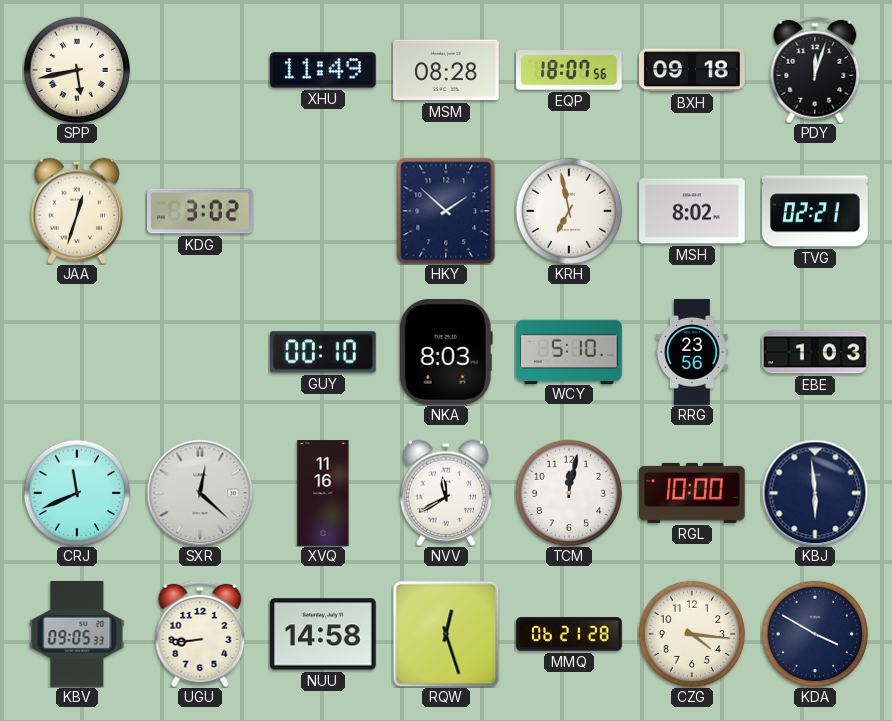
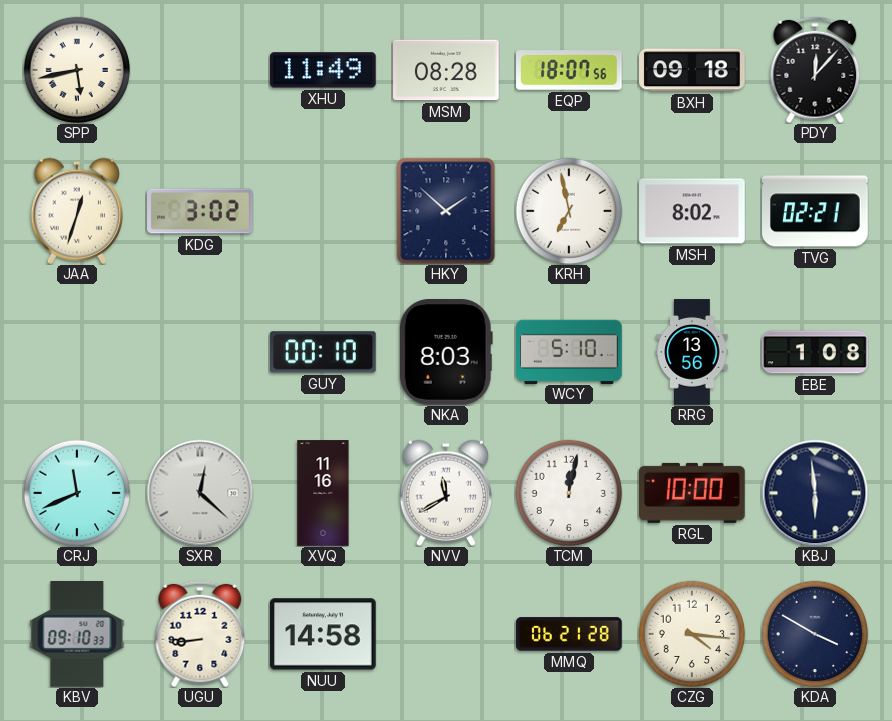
PDY: 12:03 -> 12:07 (815, 70)
RRG: 23:56 -> 13:56 (692, 352)
EBE: 1:03 -> 1:08 (815, 352)
KBV: 09:05 -> 09:10 (77, 635)
RQW: 12:27 -> none (446, 634)
